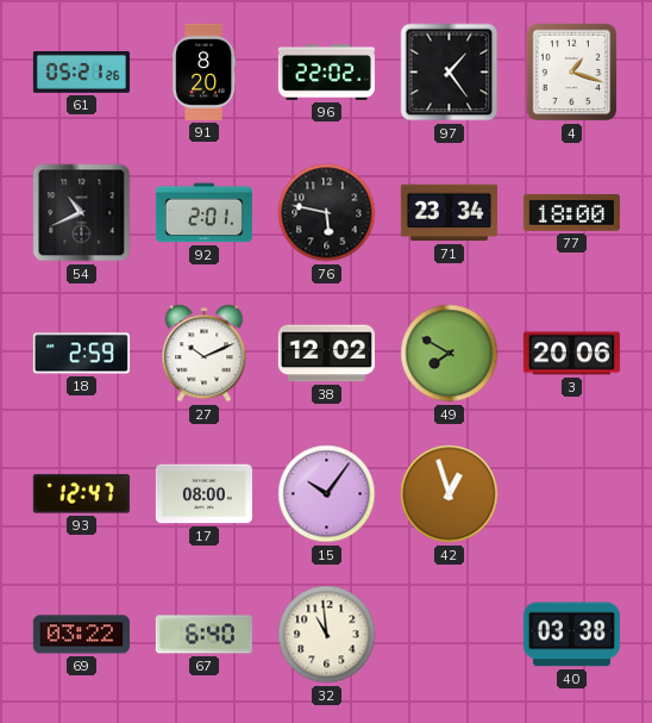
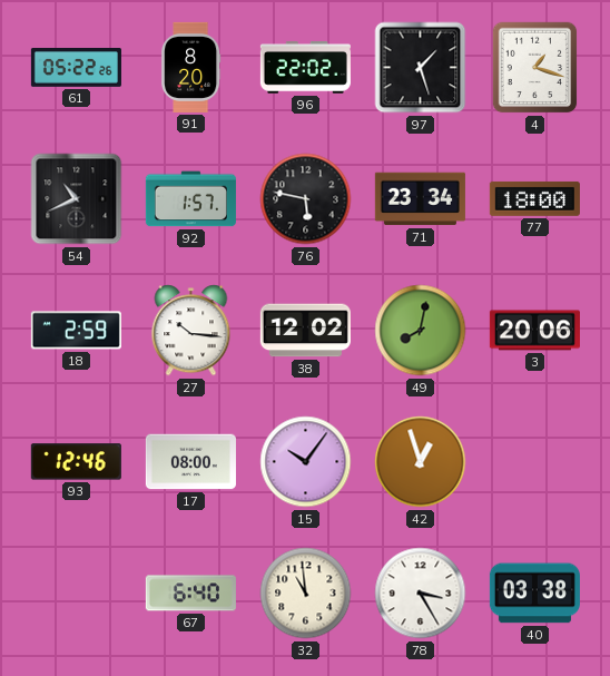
61: 05:21 -> 05:22 (76, 68)
97: 1:24 -> 1:27 (421, 68)
92: 2:01 -> 1:57 (190, 199)
27: 10:11 -> 10:16 (191, 331)
49: 7:50 -> 8:02 (421, 331)
93: 12:47 -> 12:46 (76, 462)
69: 03:22 -> none (81, 635)
78: none -> 3:25 (421, 594)
